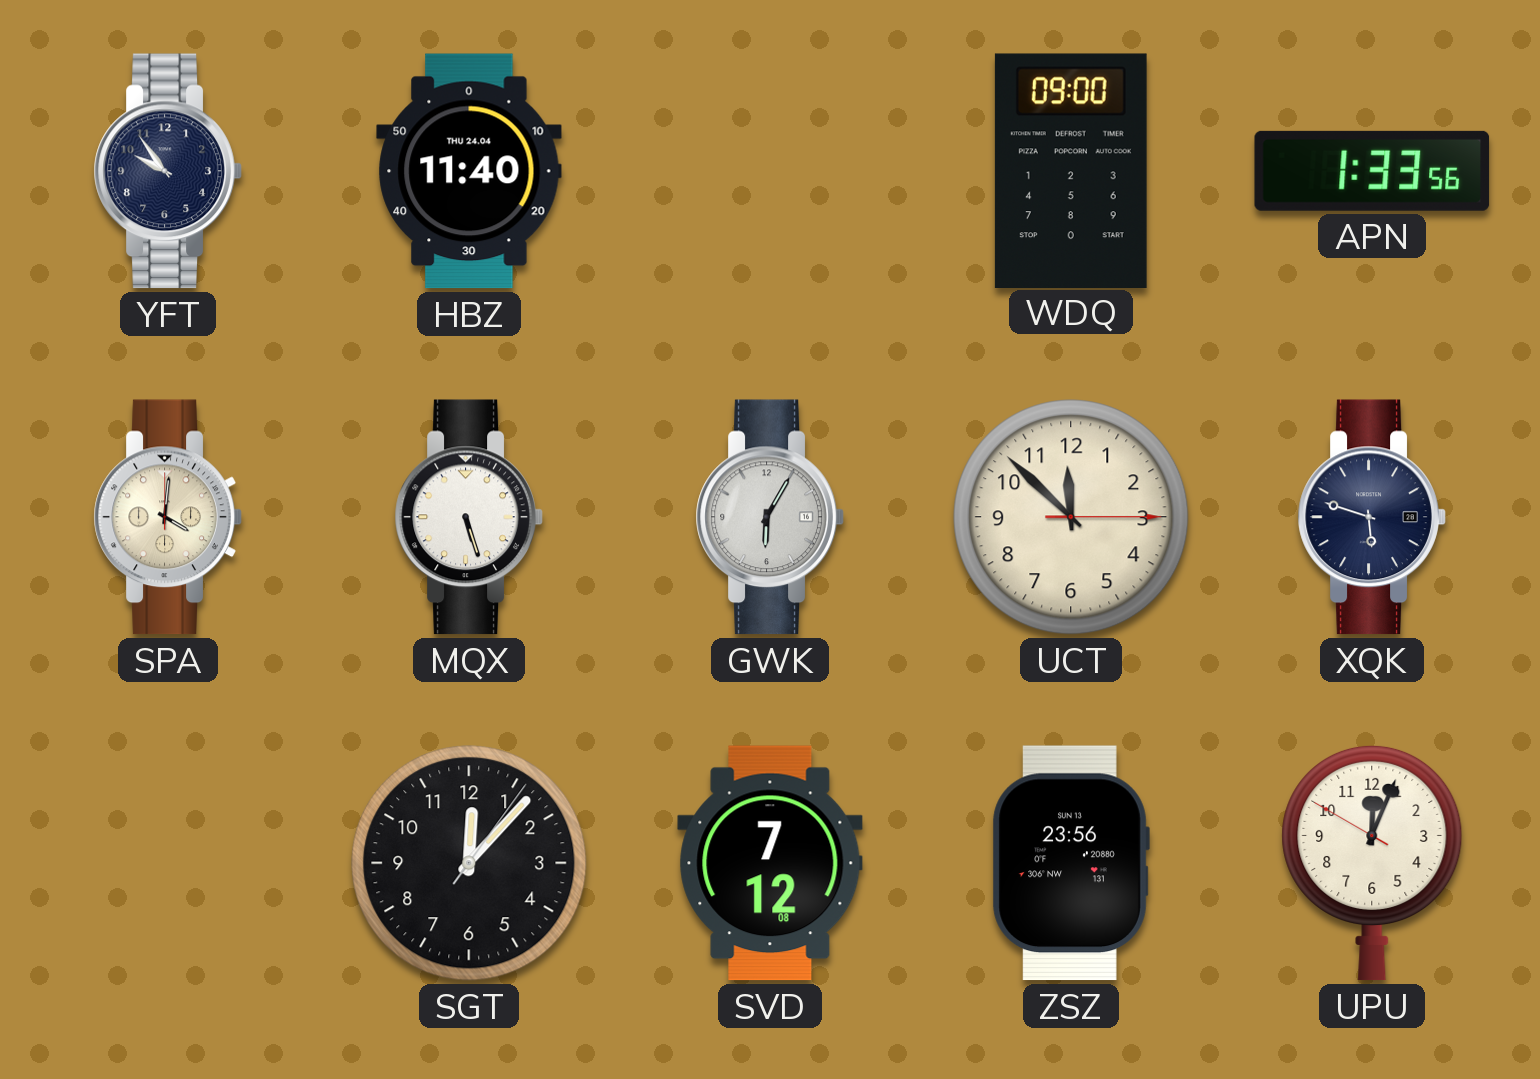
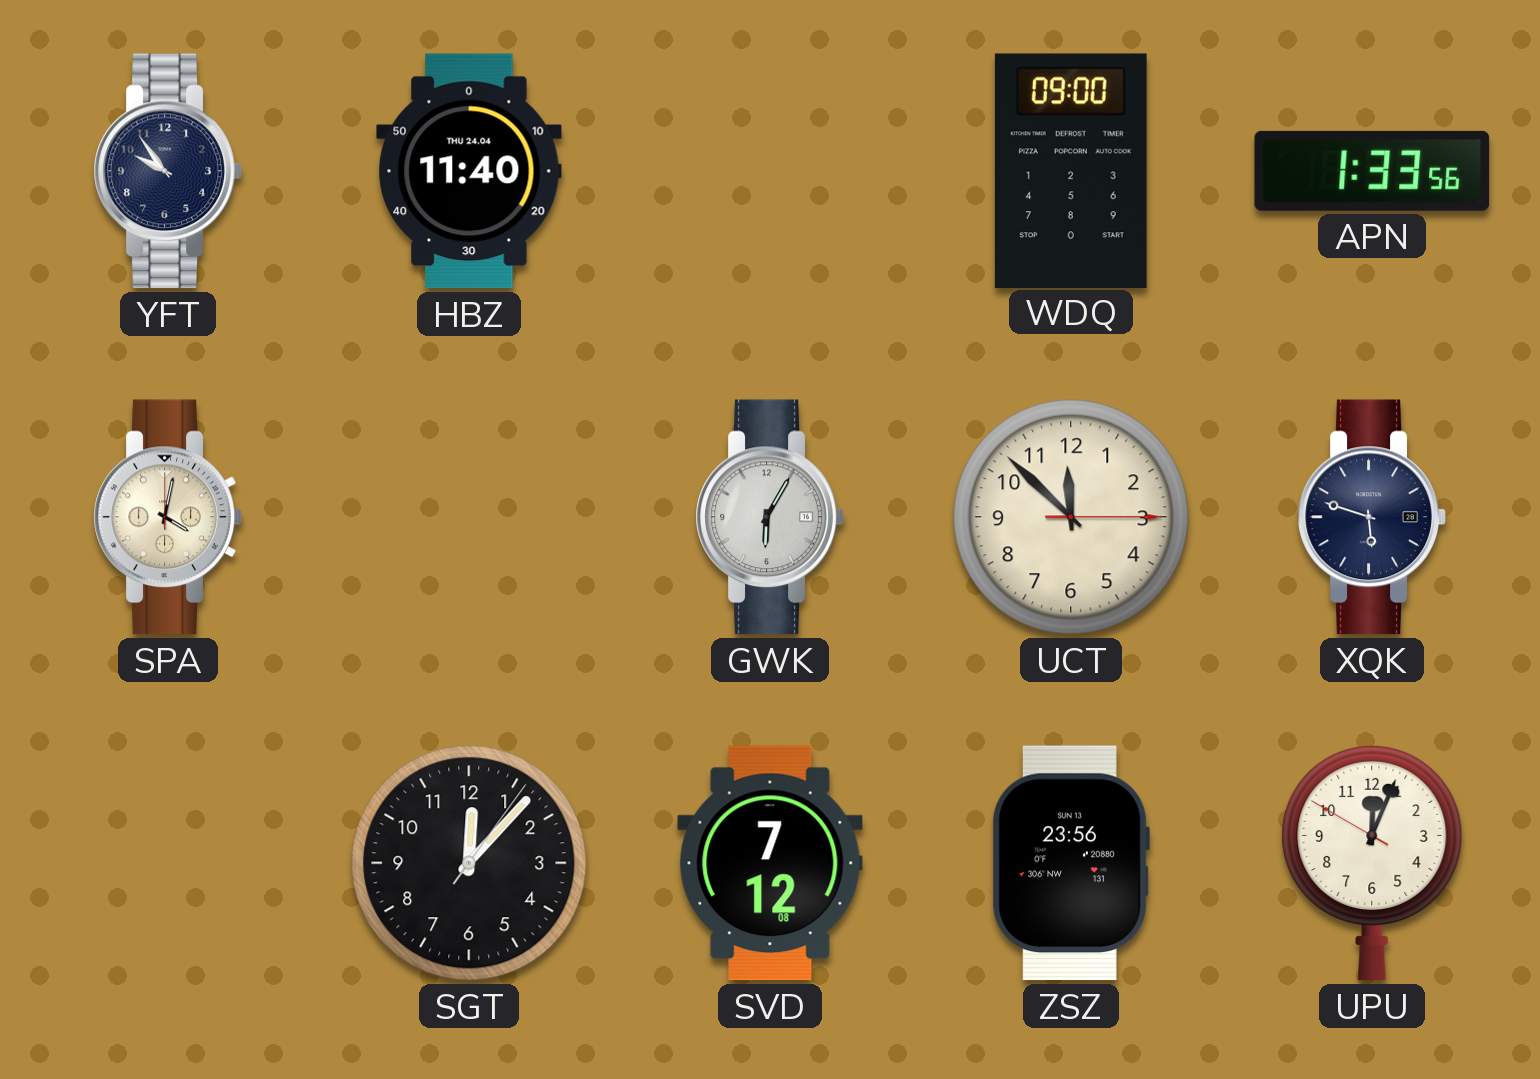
SPA: 4:01 -> 4:02 (168, 517)
MQX: 5:27 -> none (469, 517)
